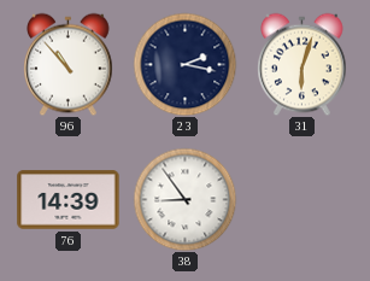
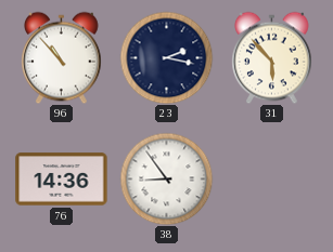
31: 6:03 -> 5:53 (272, 57)
76: 14:39 -> 14:36 (62, 180)
